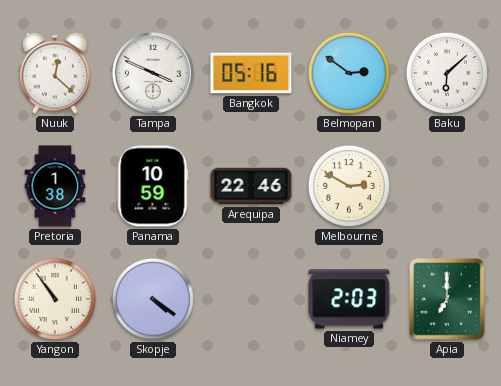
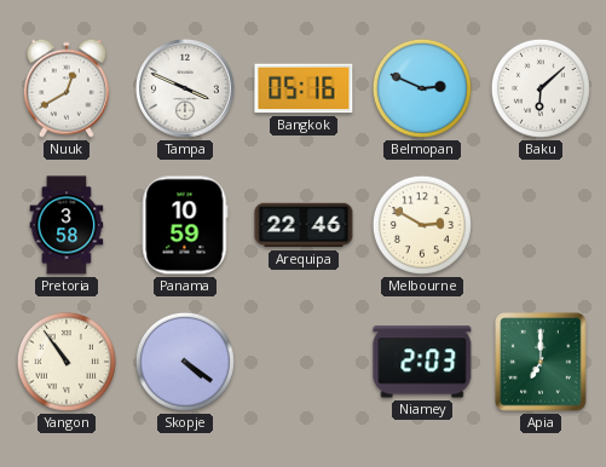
Nuuk: 12:22 -> 12:40 (67, 88)
Belmopan: 2:51 -> 2:49 (422, 88)
Pretoria: 1:38 -> 3:58 (67, 225)
